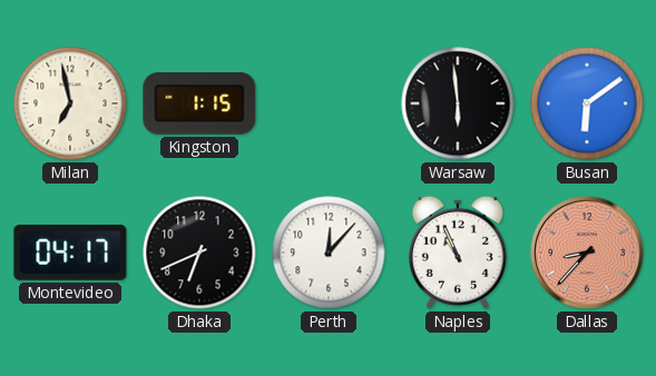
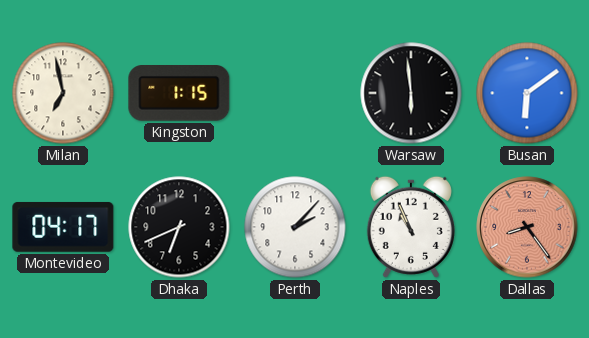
Perth: 12:07 -> 2:07 (295, 227)
Dallas: 8:37 -> 8:24 (527, 227)
